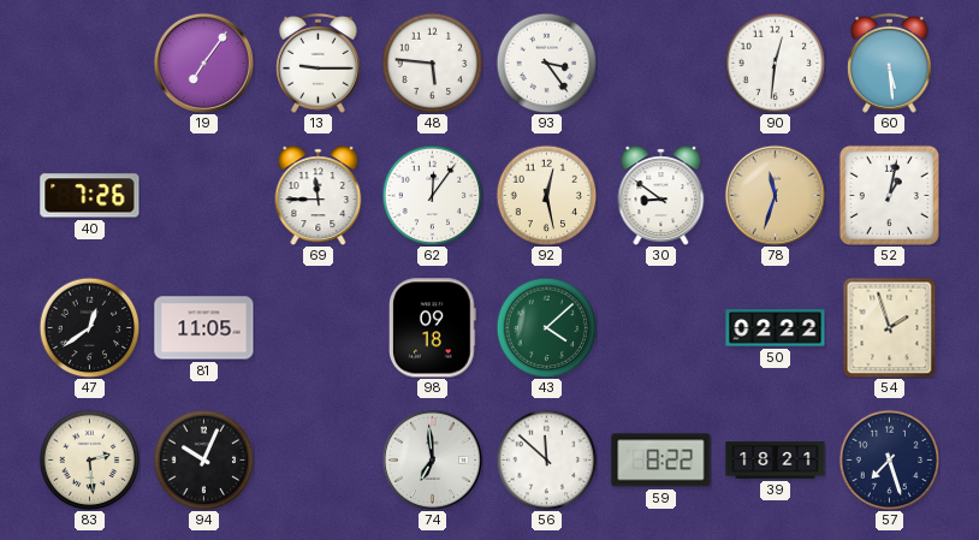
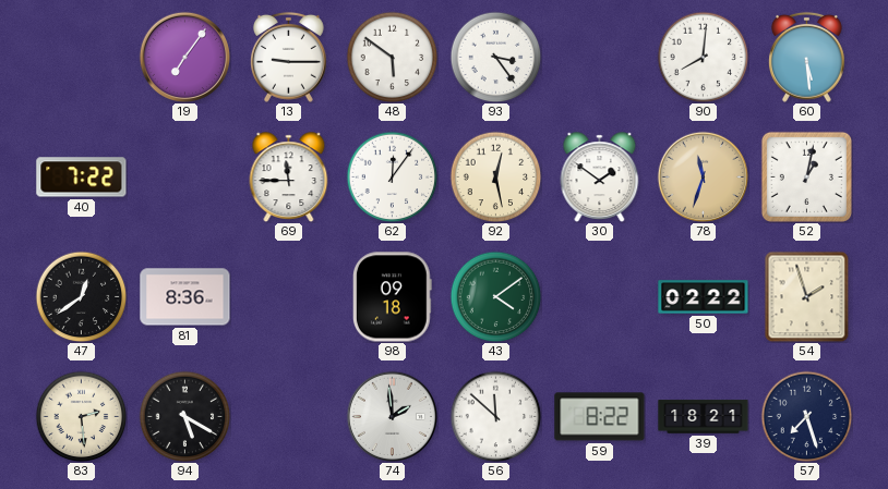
48: 5:46 -> 5:51 (392, 57)
90: 12:31 -> 8:01 (703, 57)
40: 7:26 -> 7:22 (82, 178)
30: 8:51 -> 1:51 (600, 176)
81: 11:05 -> 8:36 (185, 297)
43: 4:08 -> 4:09 (495, 296)
94: 10:04 -> 5:20 (184, 416)
74: 6:59 -> 1:59 (392, 416)
